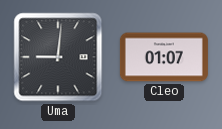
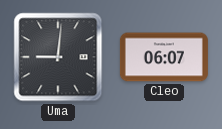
Cleo: 01:07 -> 06:07 (164, 57)
